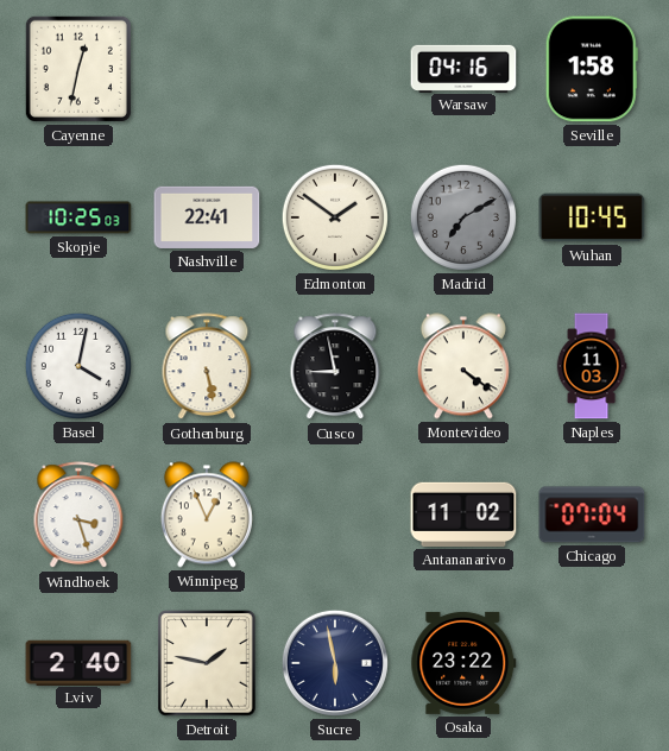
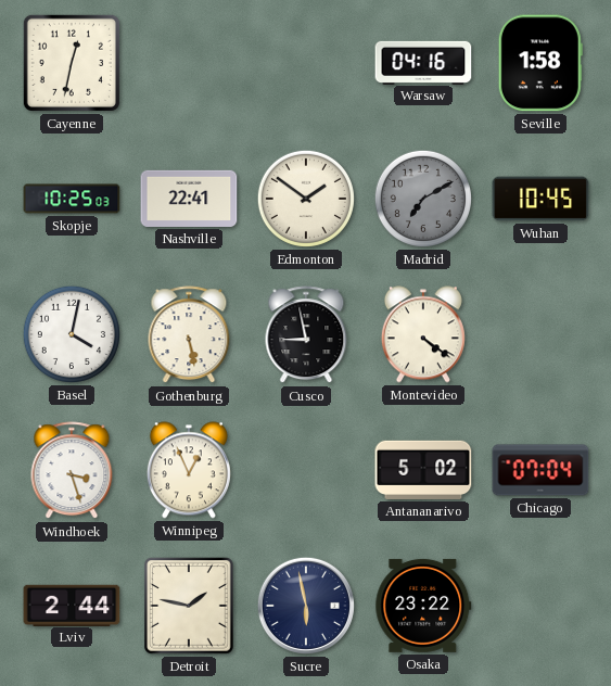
Naples: 11:03 -> none (592, 366)
Antananarivo: 11:02 -> 5:02 (423, 470)
Lviv: 2:40 -> 2:44 (72, 605)
